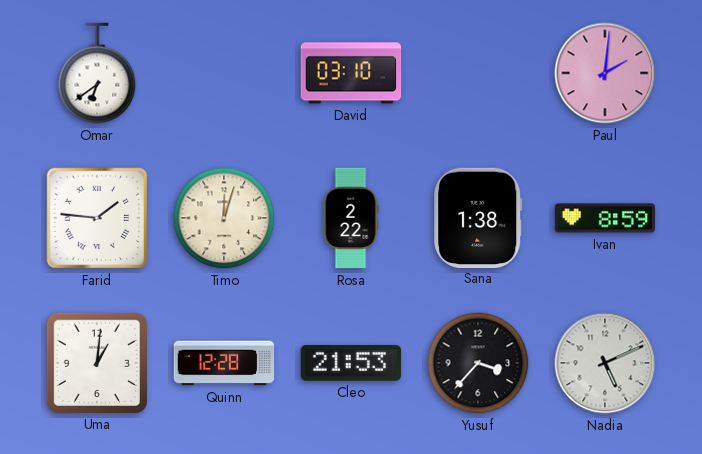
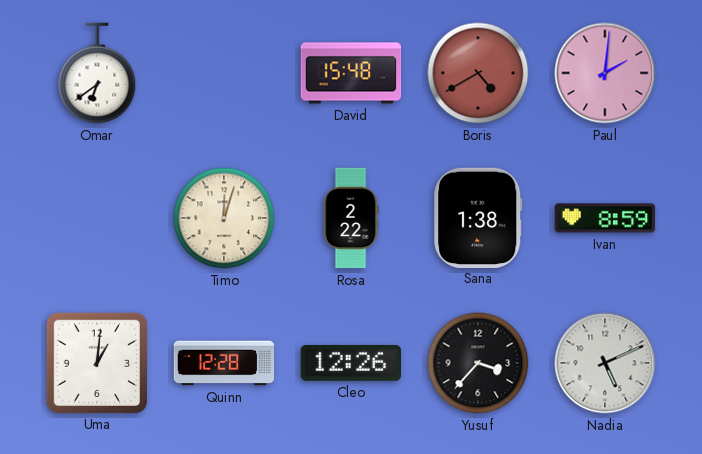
David: 03:10 -> 15:48 (351, 73)
Boris: none -> 4:40 (478, 73)
Farid: 1:46 -> none (97, 218)
Cleo: 21:53 -> 12:26 (351, 363)
